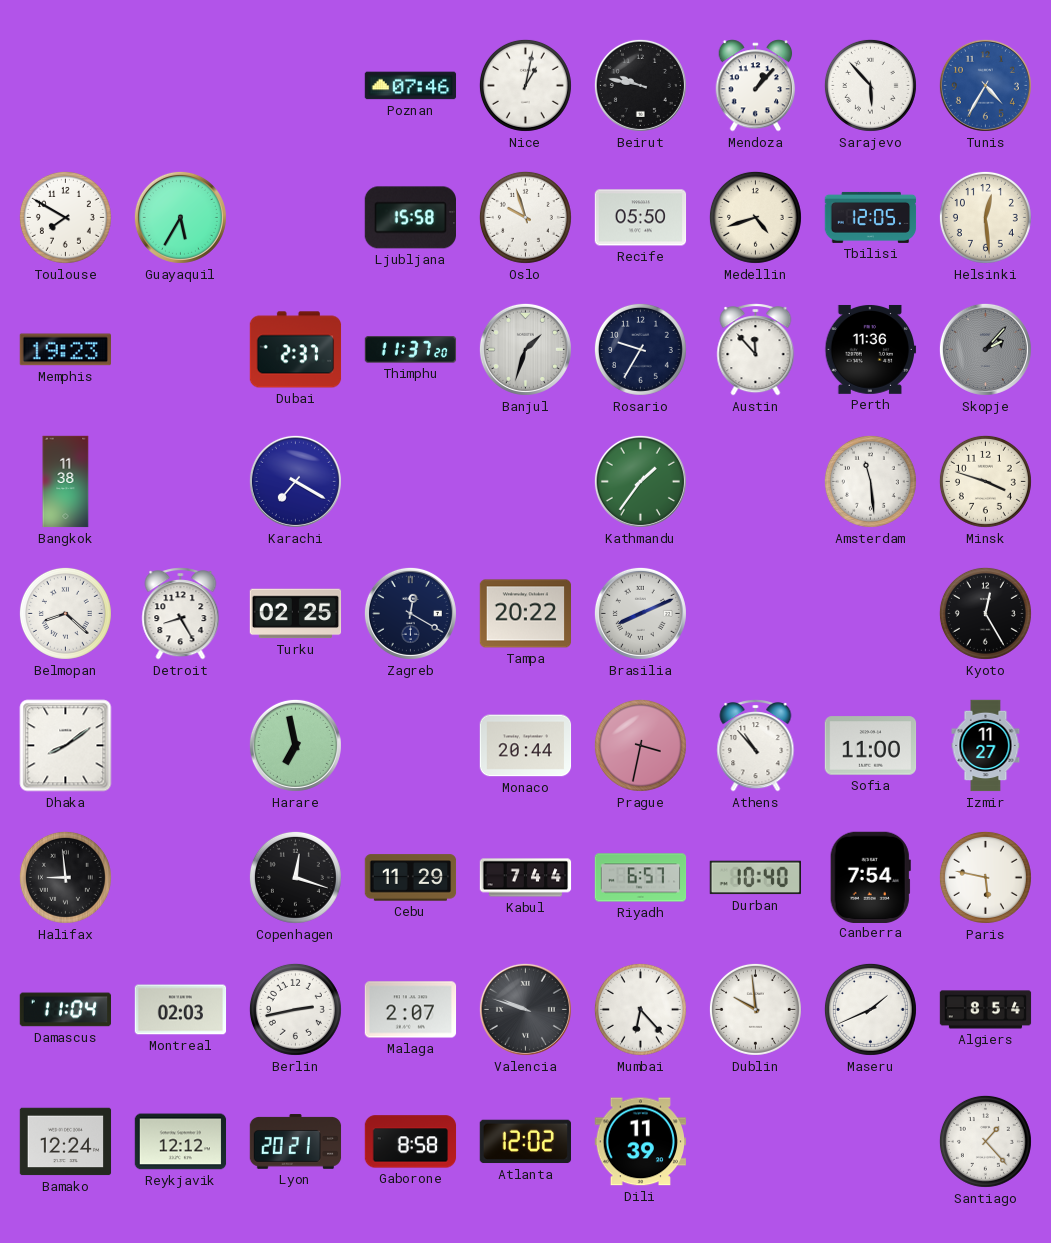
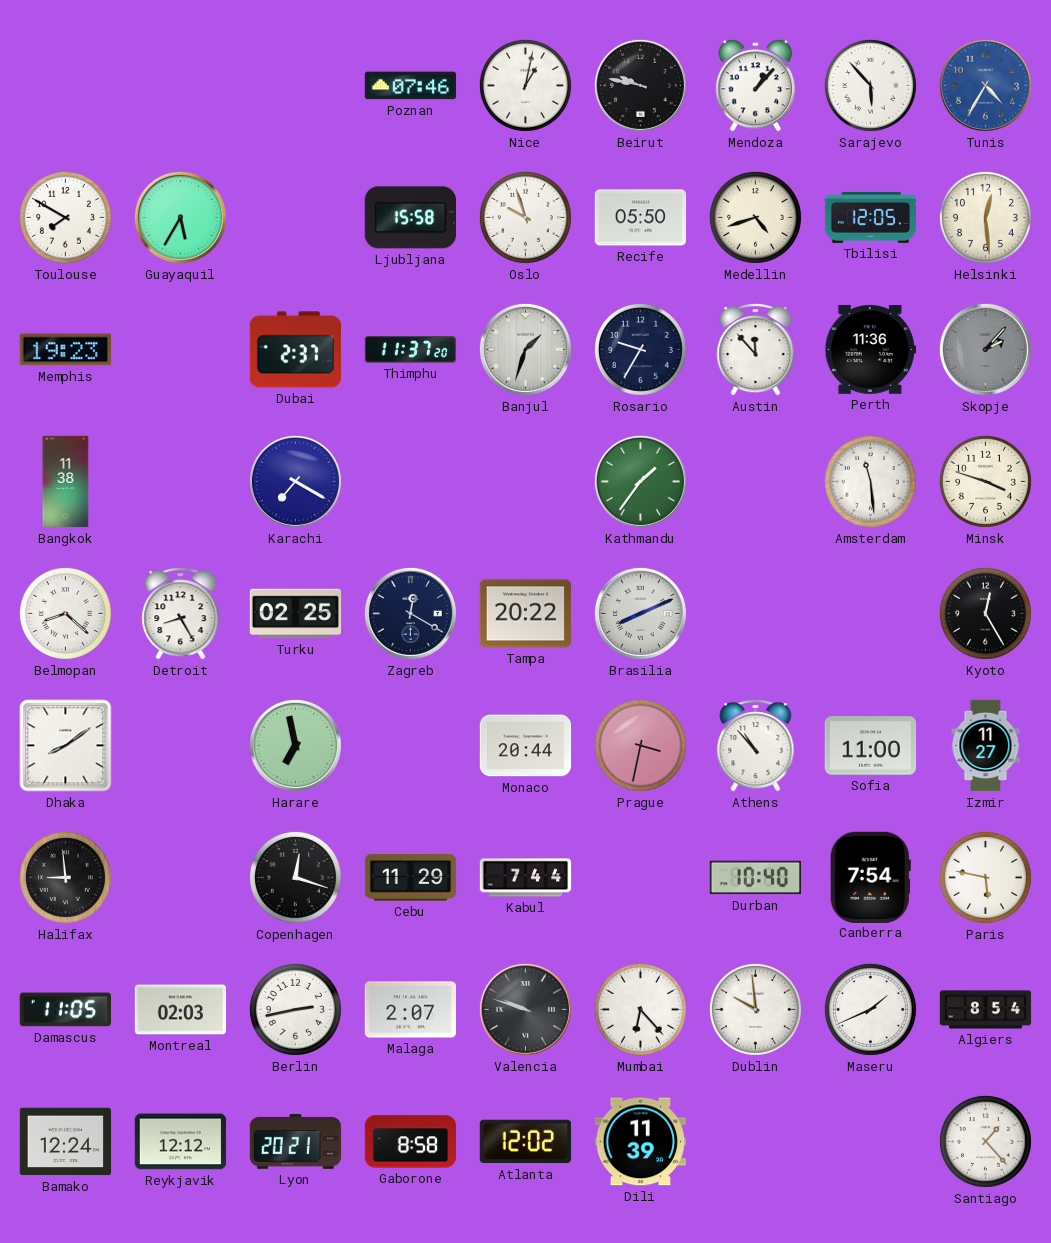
Riyadh: 6:57 -> none (641, 878)
Damascus: 11:04 -> 11:05 (66, 1010)
